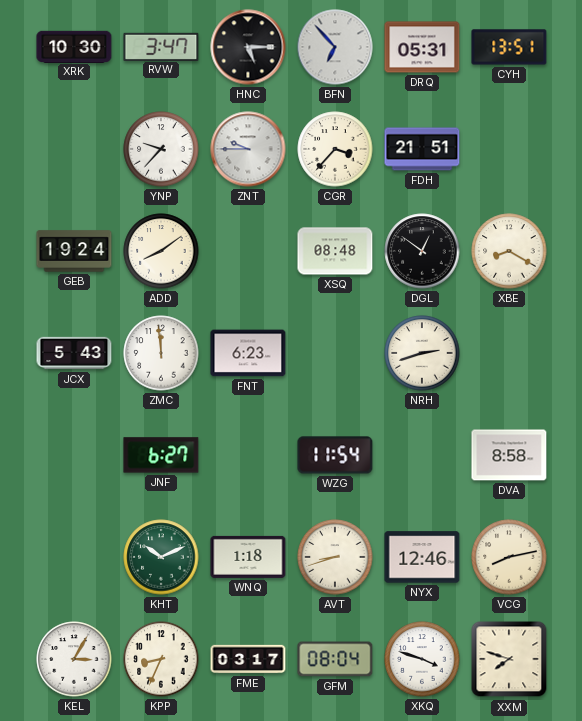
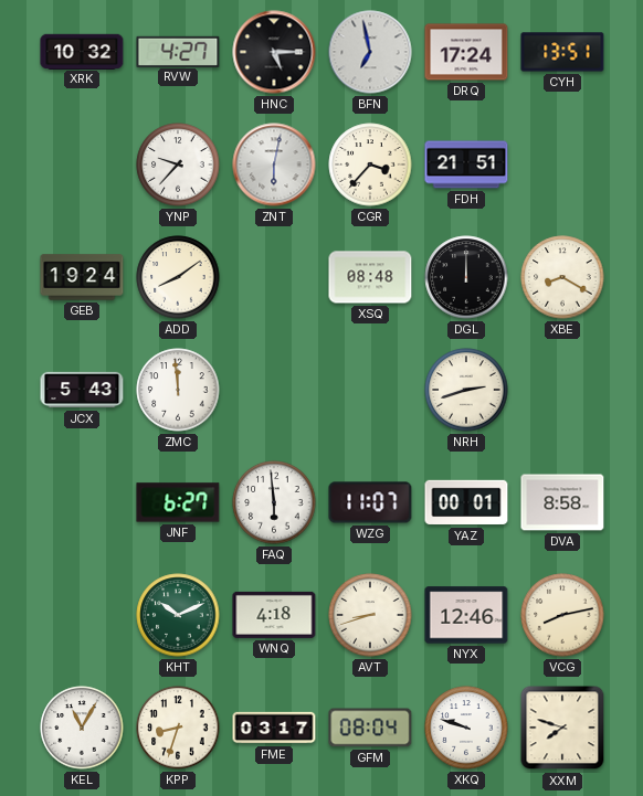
XRK: 10:30 -> 10:32 (82, 51)
RVW: 3:47 -> 4:27 (178, 51)
BFN: 6:53 -> 6:58 (370, 52)
DRQ: 05:31 -> 17:24 (466, 52)
ZNT: 9:45 -> 6:02 (274, 164)
DGL: 12:51 -> 12:00 (466, 277)
FNT: 6:23 -> none (248, 353)
FAQ: none -> 5:59 (274, 502)
WZG: 11:54 -> 11:07 (370, 502)
YAZ: none -> 00:01 (466, 502)
WNQ: 1:18 -> 4:18 (274, 615)
KEL: 3:05 -> 11:05 (82, 728)
KPP: 8:34 -> 8:33 (178, 728)
XKQ: 3:48 -> 9:48 (466, 728)
